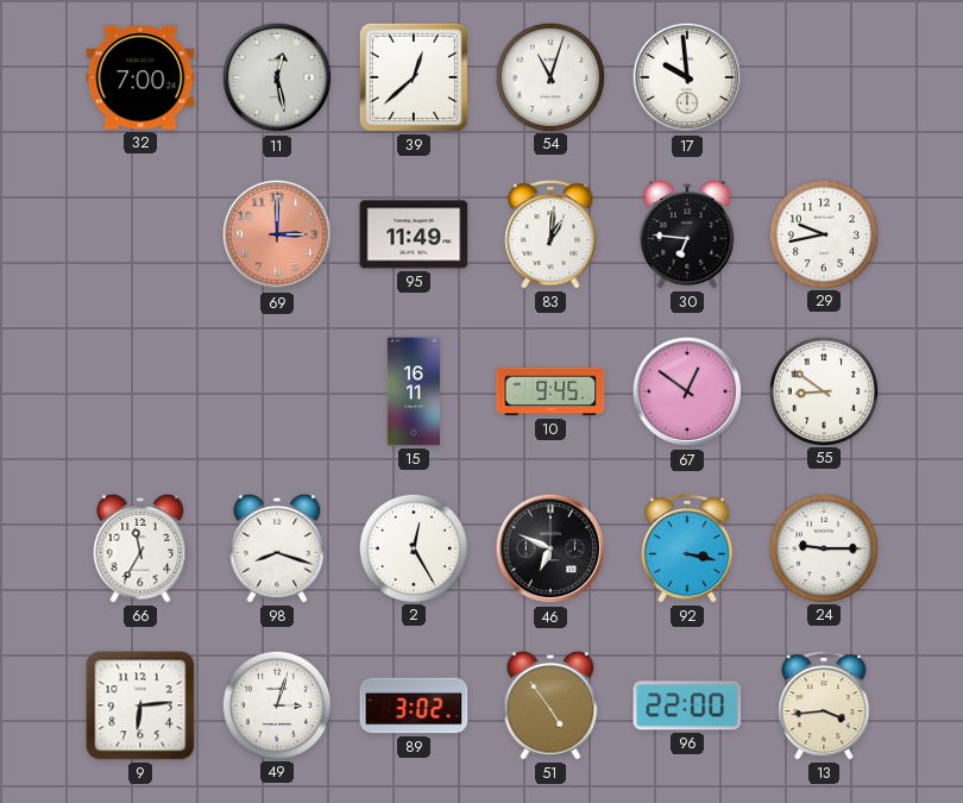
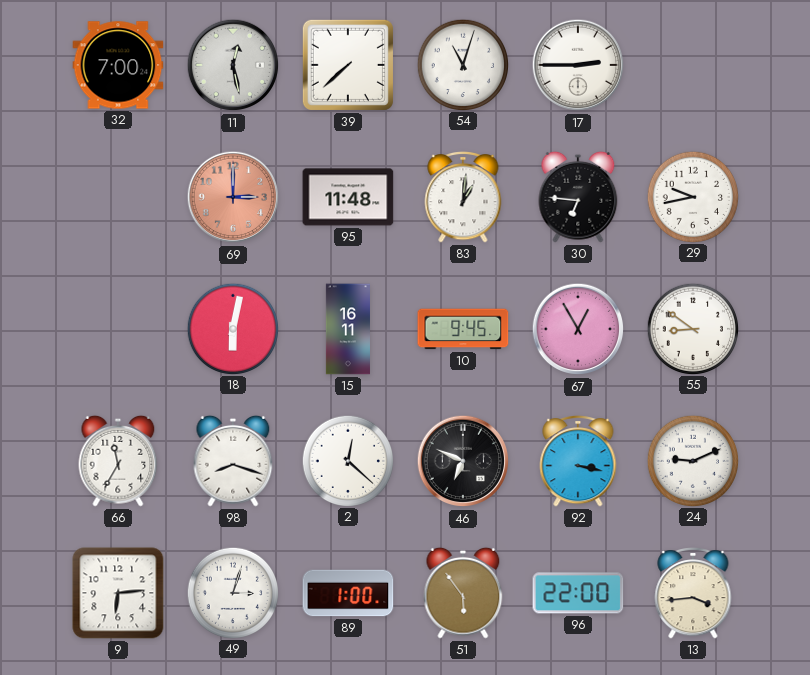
39: 12:38 -> 7:38 (348, 65)
17: 9:59 -> 2:45 (578, 65)
95: 11:49 -> 11:48 (348, 197)
18: none -> 6:02 (232, 328)
67: 12:51 -> 12:55 (578, 329)
2: 12:25 -> 12:22 (347, 460)
24: 9:15 -> 9:11 (692, 460)
89: 3:02 -> 1:00 (348, 593)
51: 4:54 -> 5:54 (463, 593)
